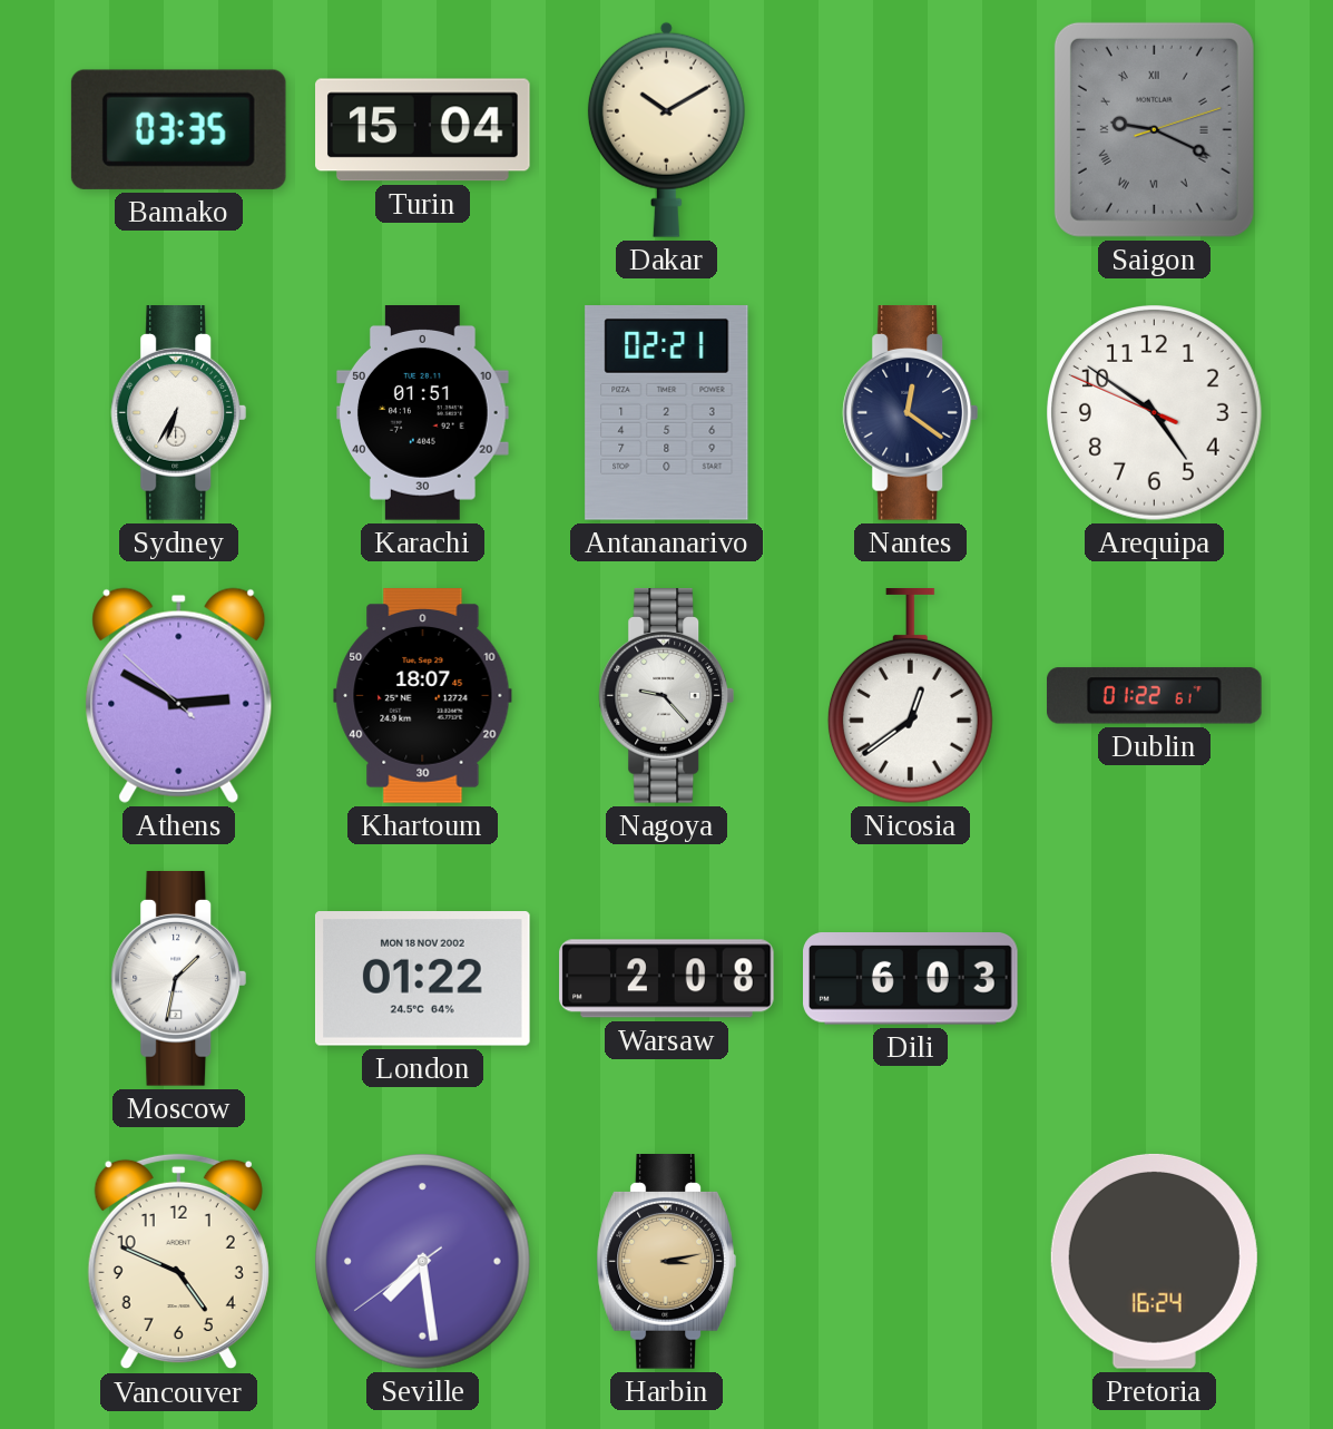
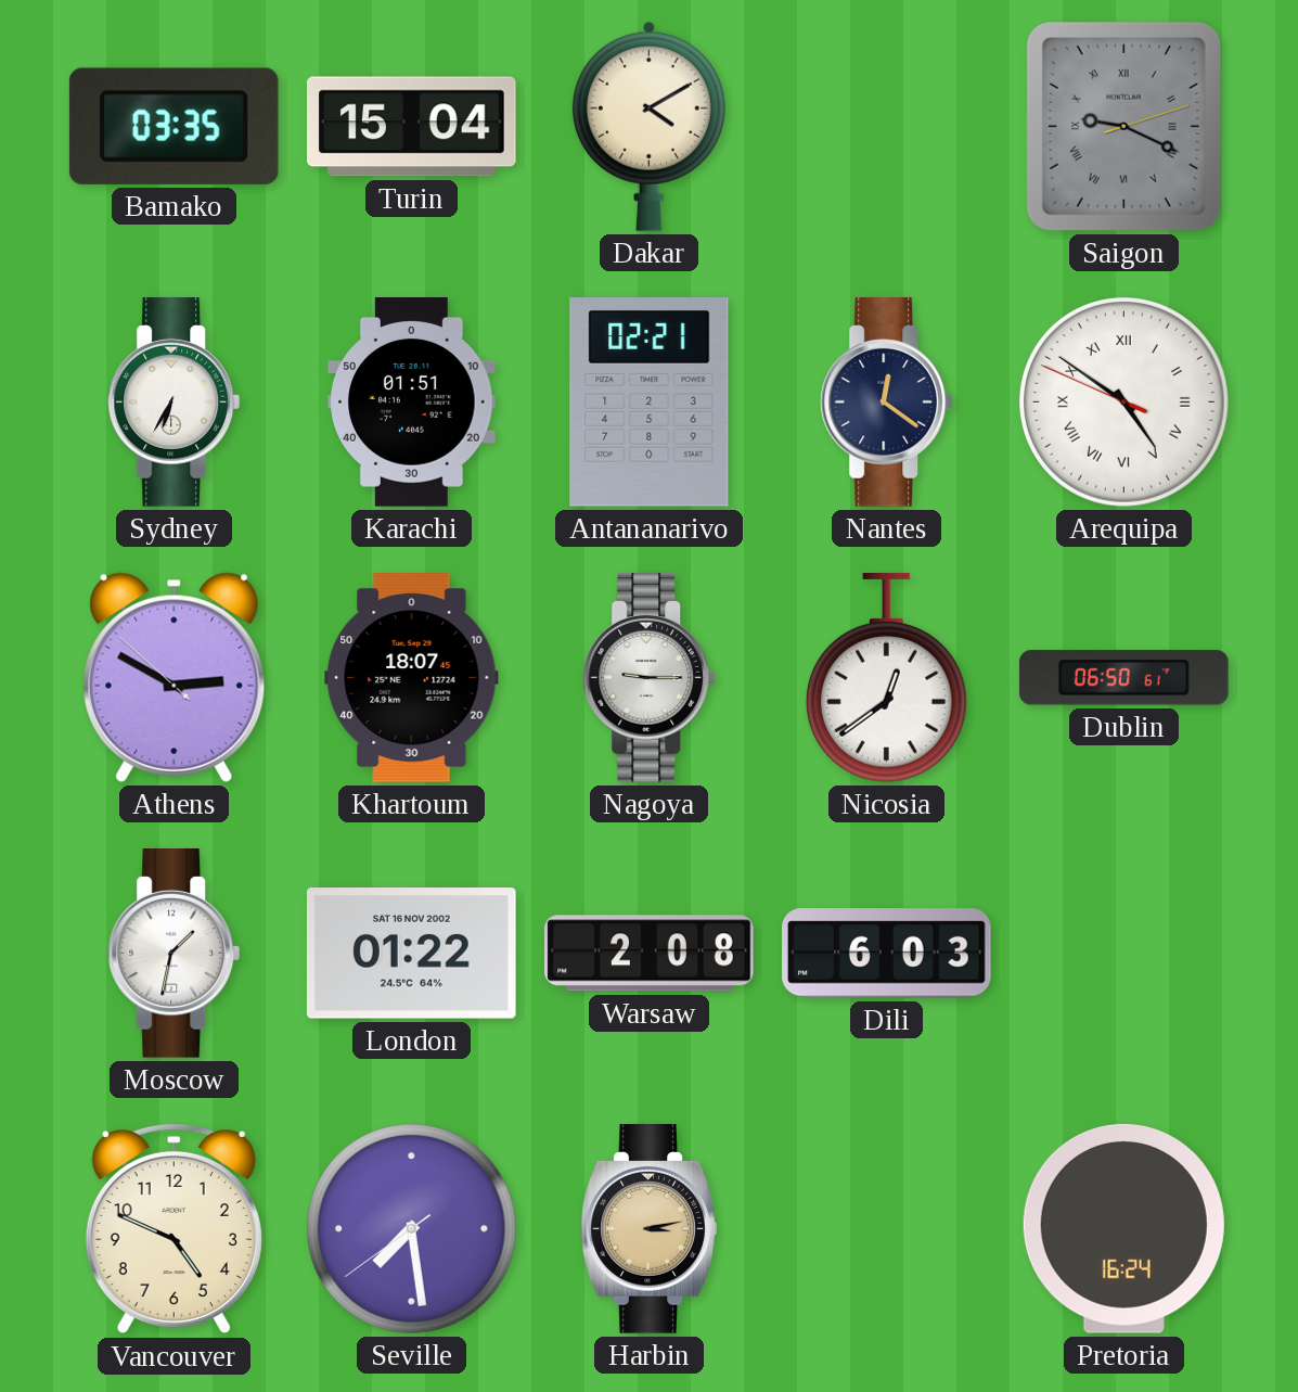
Dakar: 10:10 -> 4:10 (648, 126)
Arequipa numerals: Arabic -> Roman (1124, 403)
Nagoya: 9:23 -> 9:15 (650, 678)
Dublin: 01:22 -> 06:50 (1124, 678)
London date: MON 18 NOV 2002 -> SAT 16 NOV 2002 (412, 954)
